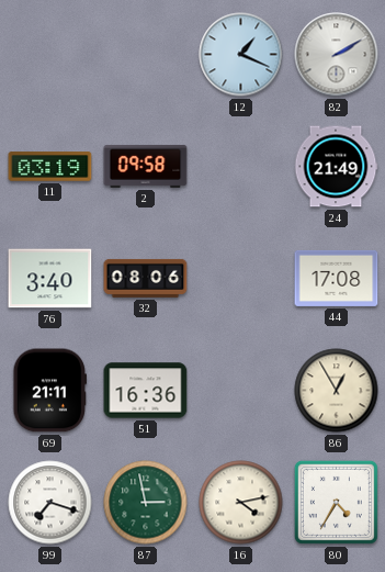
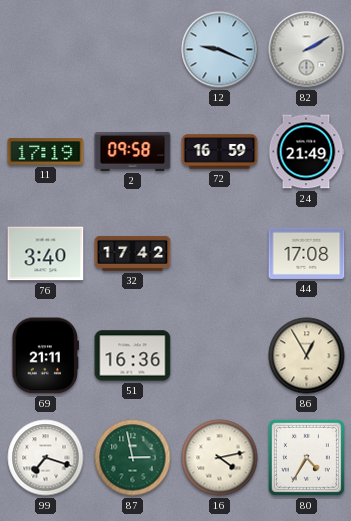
12: 1:19 -> 9:19 (220, 50)
11: 03:19 -> 17:19 (46, 152)
72: none -> 16:59 (220, 152)
32: 08:06 -> 17:42 (133, 253)
